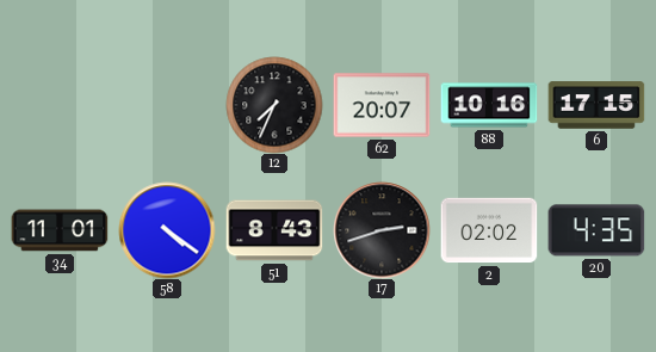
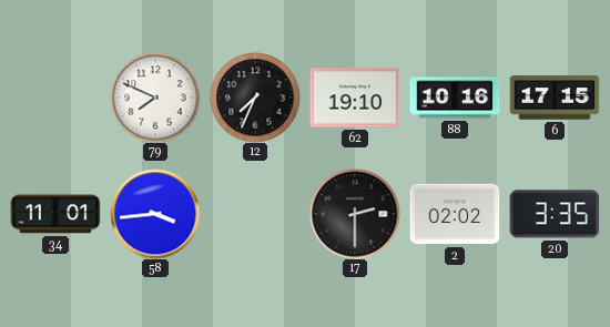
79: none -> 7:49 (155, 98)
62: 20:07 -> 19:10 (355, 98)
58: 4:21 -> 3:44 (155, 214)
51: 8:43 -> none (274, 230)
17: 2:42 -> 2:30 (355, 214)
20: 4:35 -> 3:35 (555, 214)
